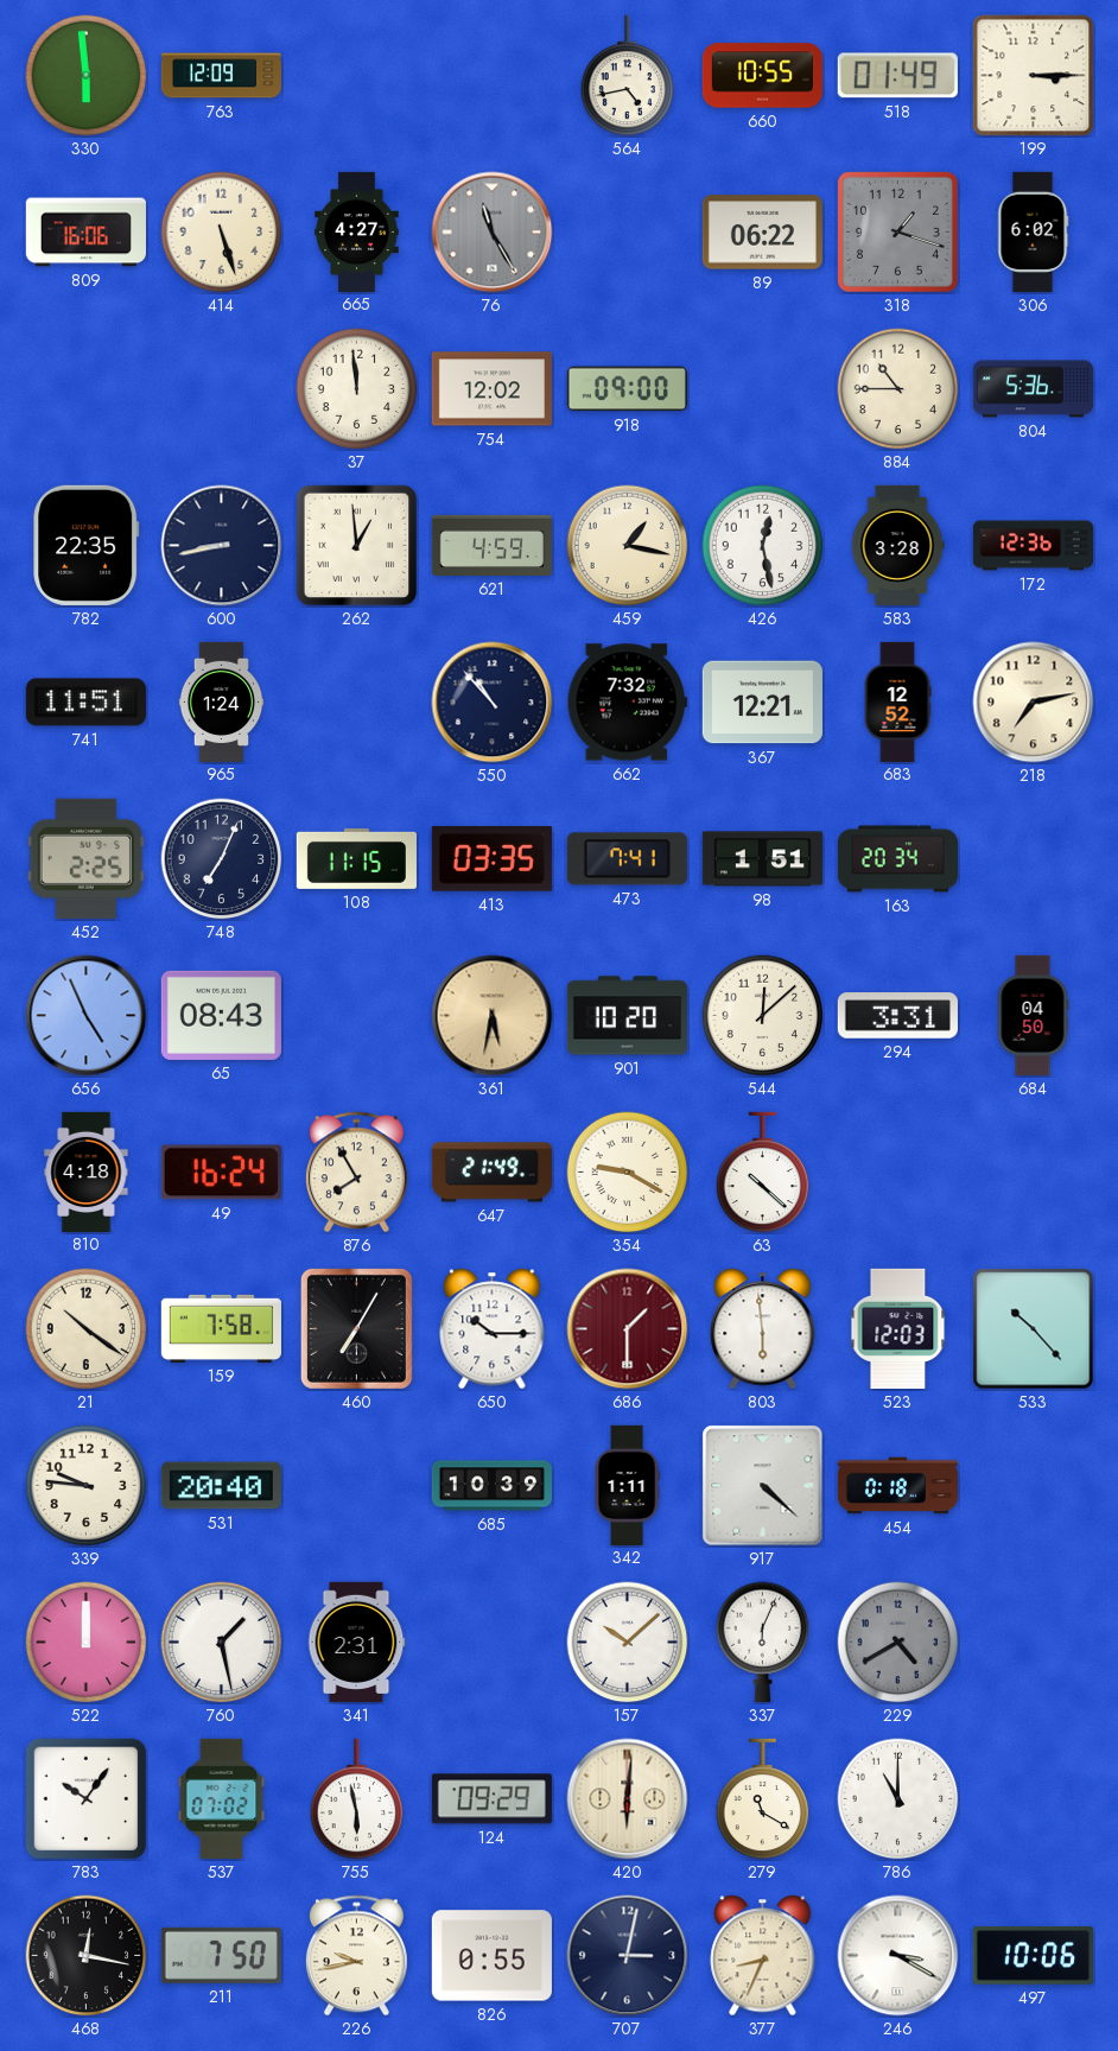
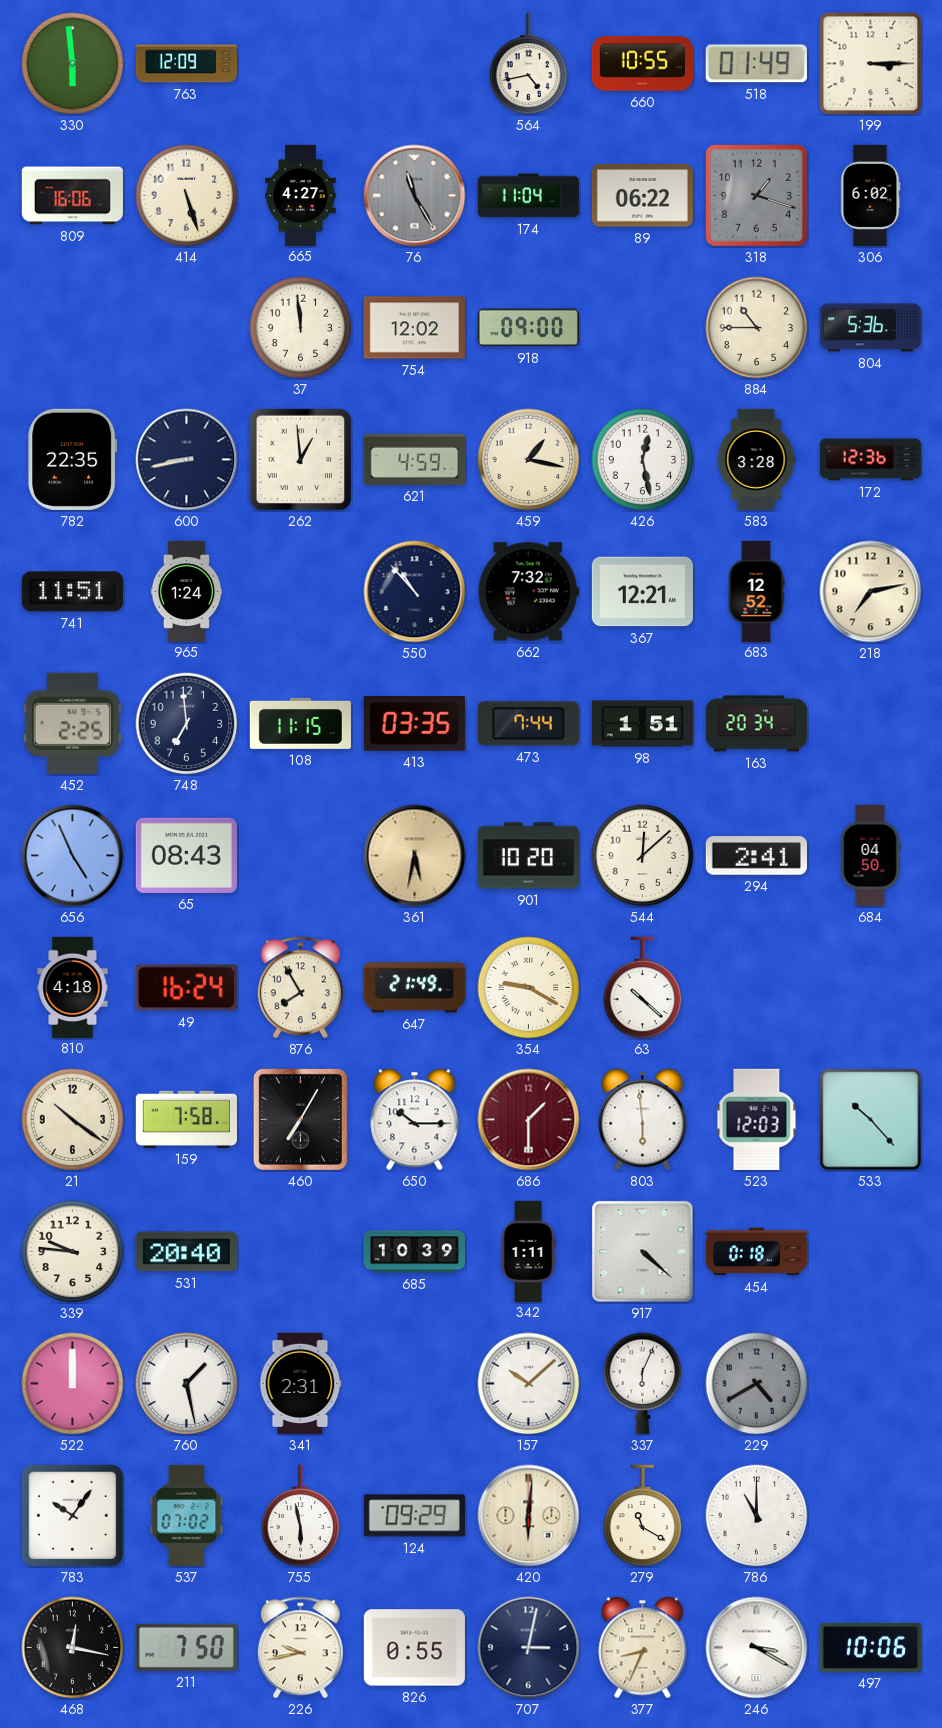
174: none -> 11:04 (528, 196)
748: 7:04 -> 6:59 (187, 724)
473: 7:41 -> 7:44 (528, 724)
294: 3:31 -> 2:41 (756, 856)
